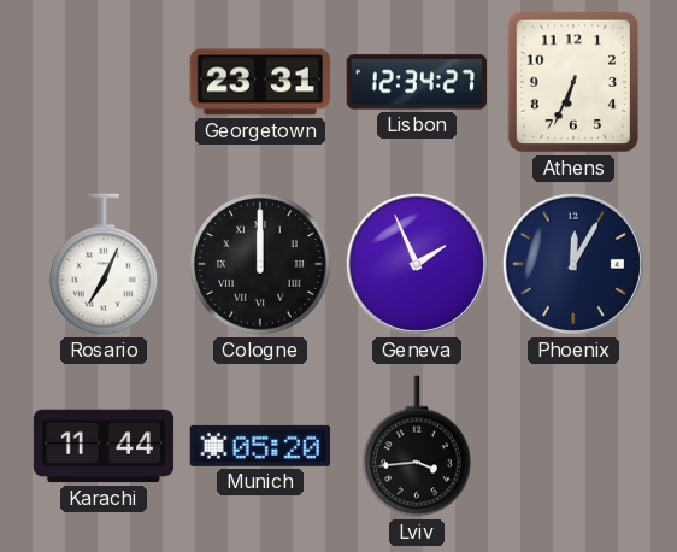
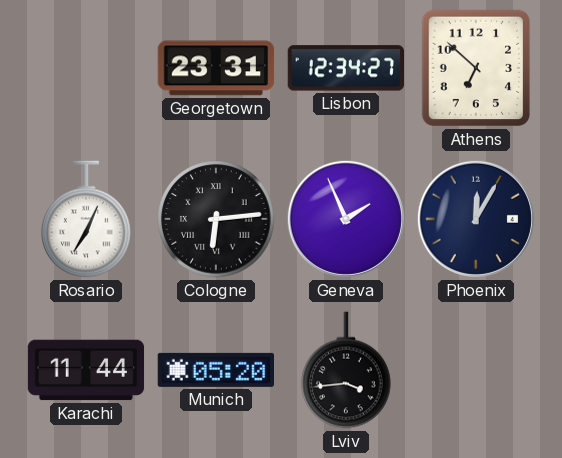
Athens: 6:34 -> 6:52 (476, 68)
Cologne: 12:00 -> 6:14 (216, 219)
